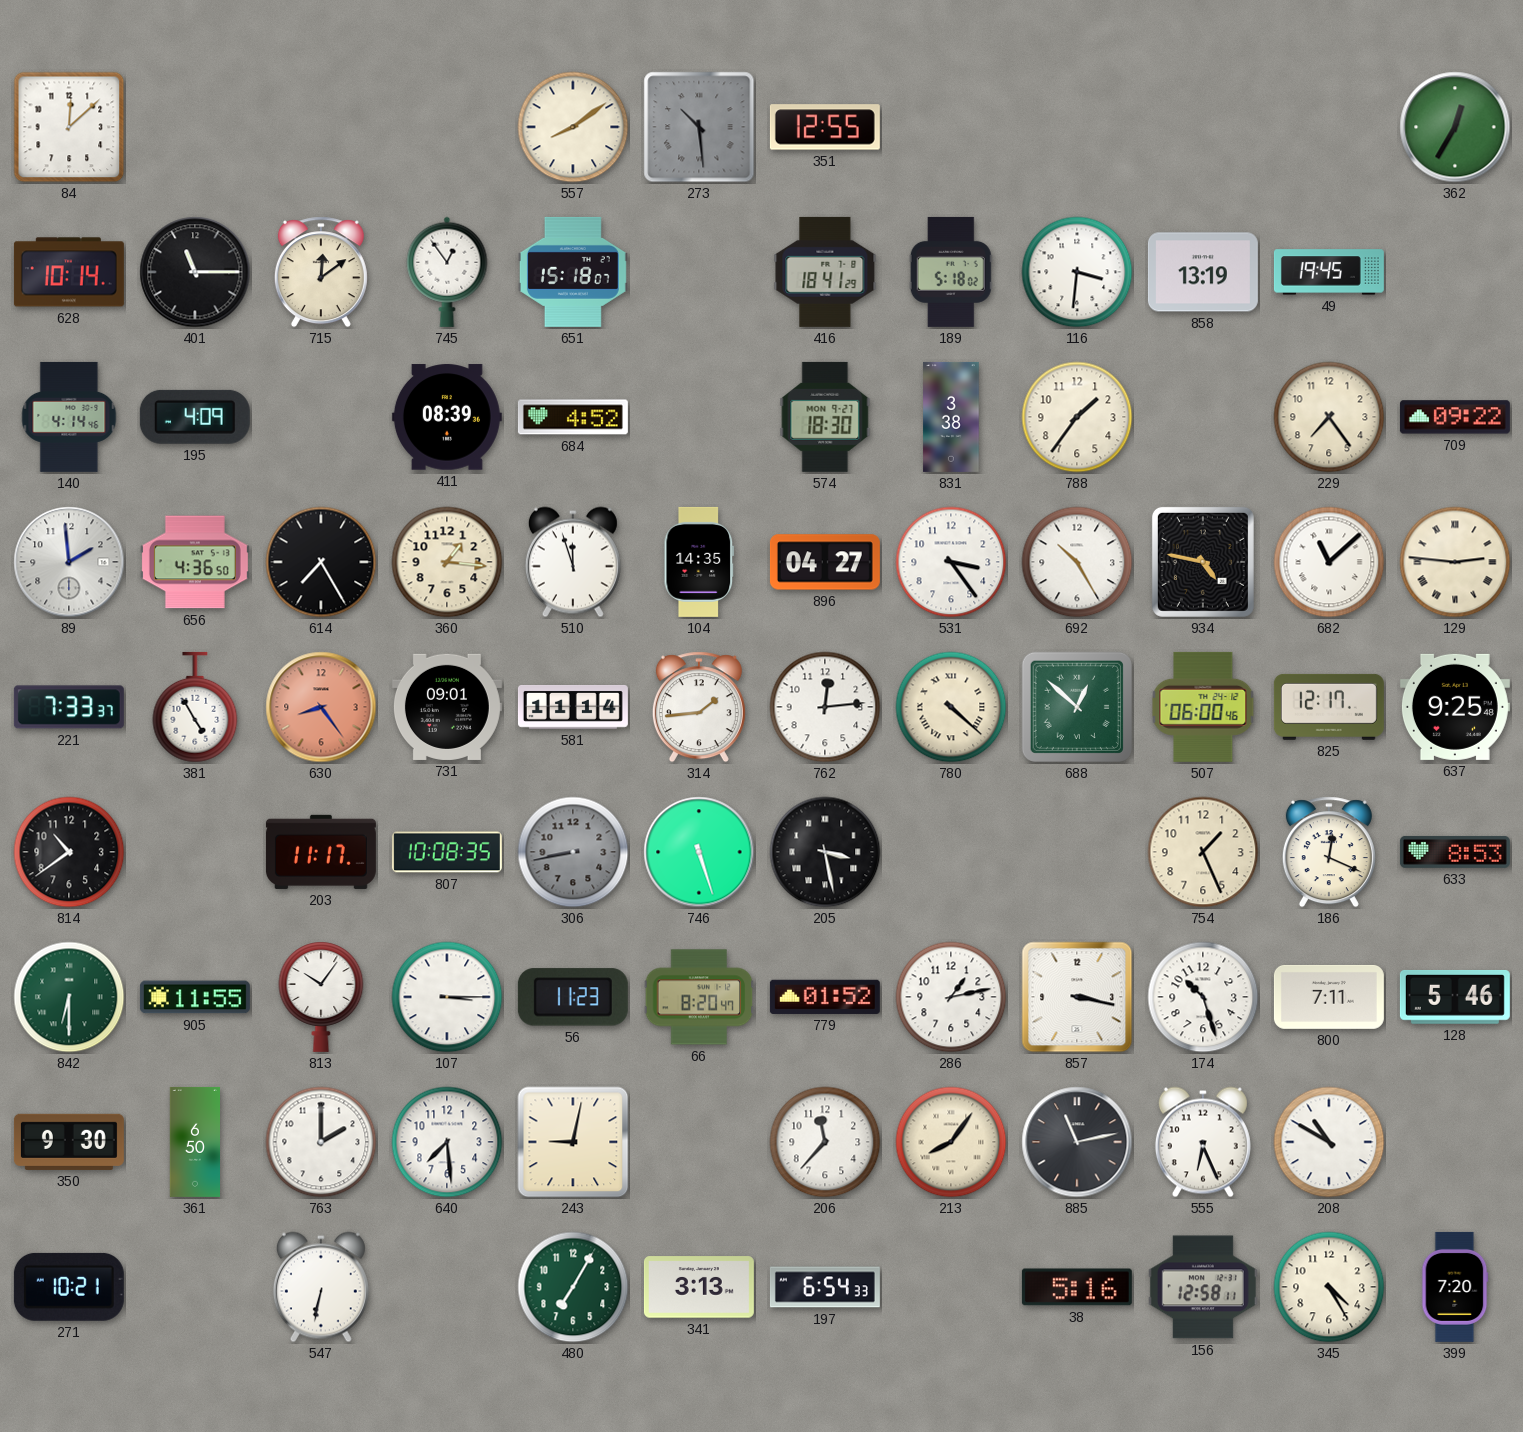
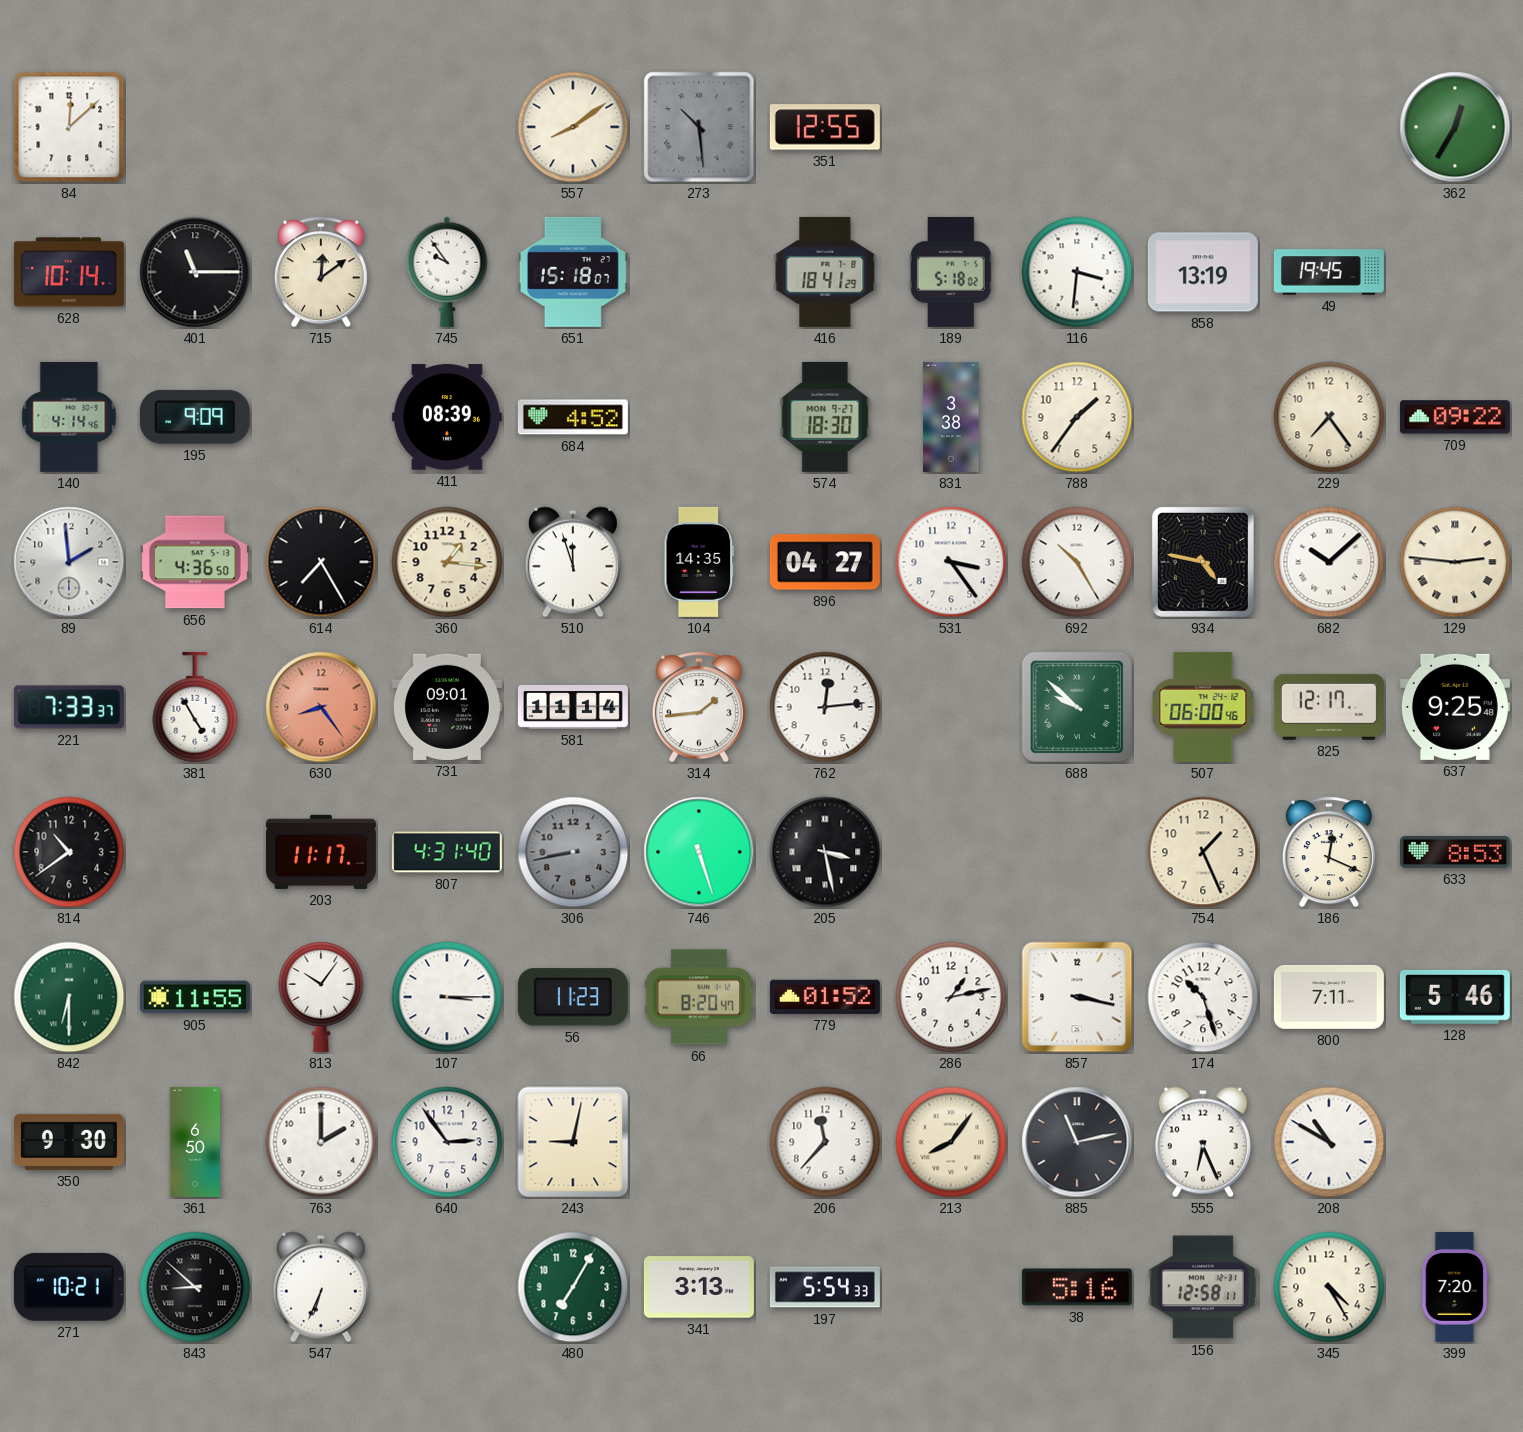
745: 12:54 -> 9:54 (447, 272)
195: 4:09 -> 9:09 (195, 417)
682: 11:08 -> 10:08 (1329, 562)
780: 4:22 -> none (951, 707)
688: 12:52 -> 9:52 (1077, 707)
807: 10:08 -> 4:31 (447, 852)
640: 7:29 -> 2:54 (447, 1142)
843: none -> 8:52 (195, 1287)
547: 6:32 -> 6:34 (321, 1287)
197: 6:54 -> 5:54 (825, 1287)
